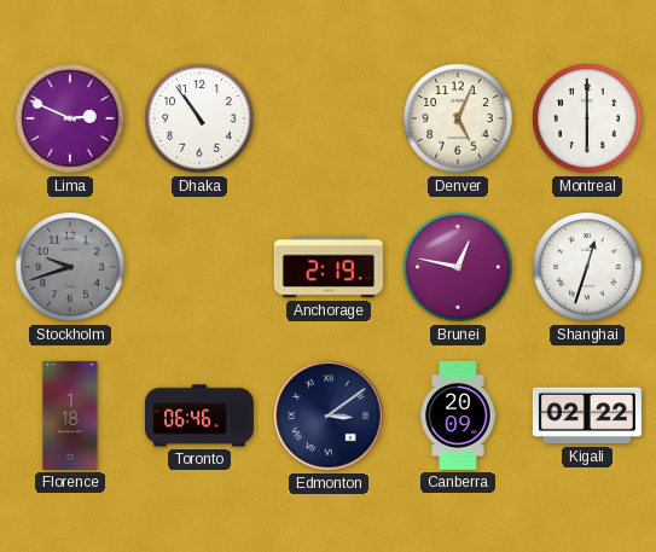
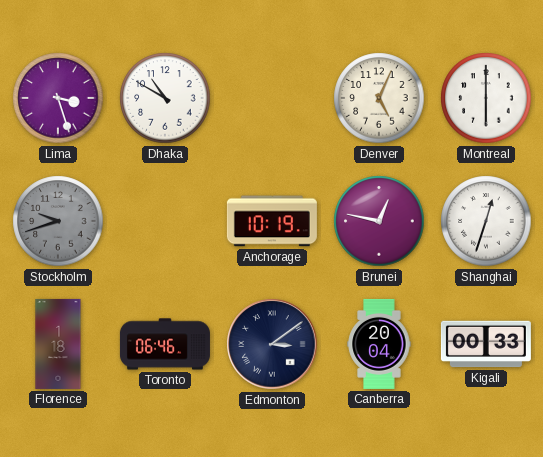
Lima: 2:49 -> 3:27 (58, 98)
Dhaka: 10:54 -> 10:50 (165, 98)
Anchorage: 2:19 -> 10:19 (272, 221)
Canberra: 20:09 -> 20:04 (379, 344)
Kigali: 02:22 -> 00:33 (486, 344)
